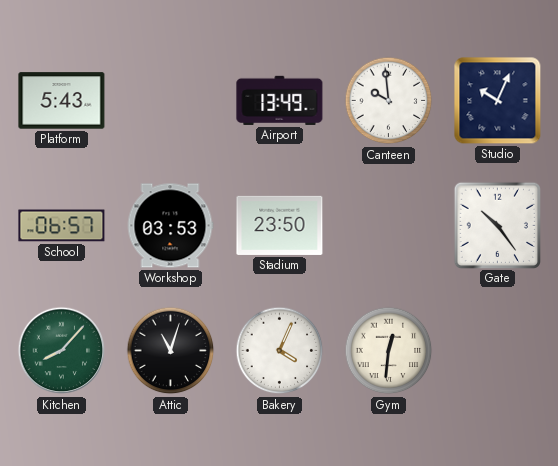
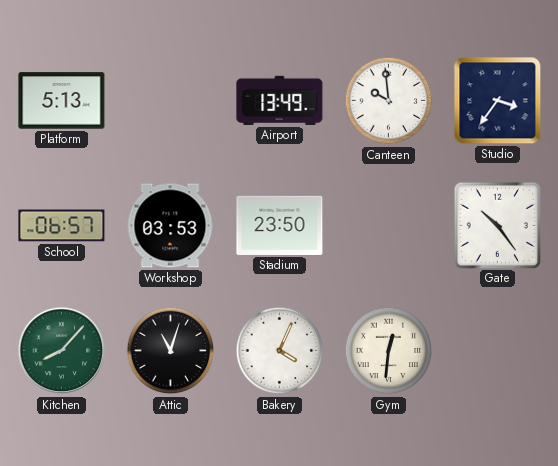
Platform: 5:43 -> 5:13 (62, 101)
Studio: 10:04 -> 3:36 (498, 101)
